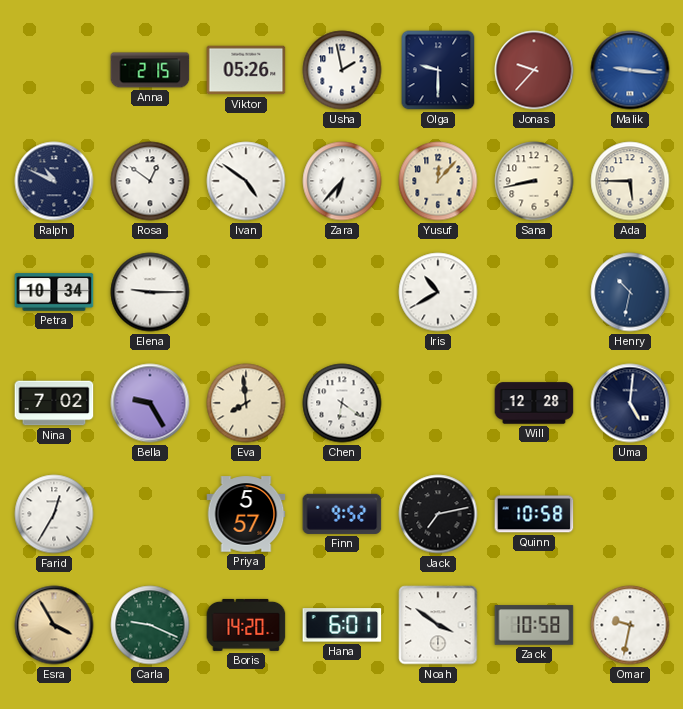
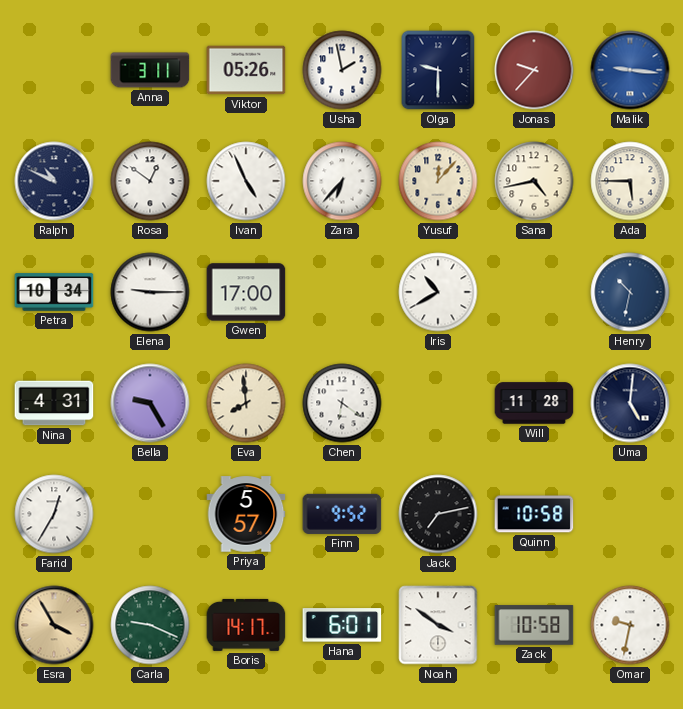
Anna: 2:15 -> 3:11 (150, 70)
Ivan: 4:51 -> 4:56 (246, 181)
Sana: 8:43 -> 4:43 (534, 181)
Gwen: none -> 17:00 (246, 292)
Nina: 7:02 -> 4:31 (54, 403)
Will: 12:28 -> 11:28 (534, 403)
Boris: 14:20 -> 14:17 (246, 625)
